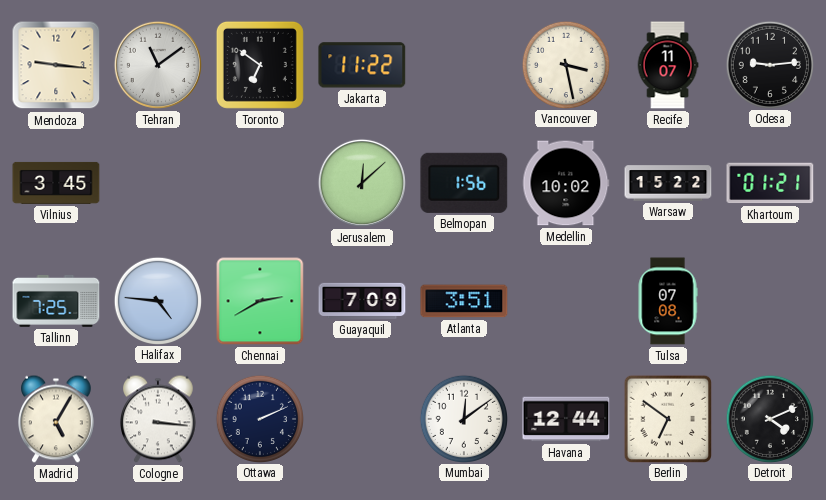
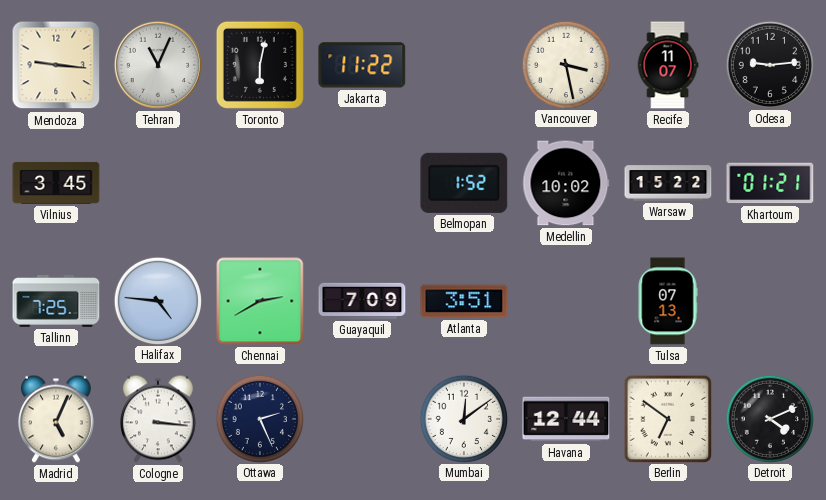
Tehran: 11:09 -> 11:04 (158, 65)
Toronto: 6:51 -> 6:02 (260, 65)
Jerusalem: 12:08 -> none (362, 183)
Belmopan: 1:56 -> 1:52 (464, 183)
Tulsa: 07:08 -> 07:13 (668, 301)
Madrid: 5:05 -> 5:04 (57, 419)
Ottawa: 2:11 -> 2:26 (259, 418)
